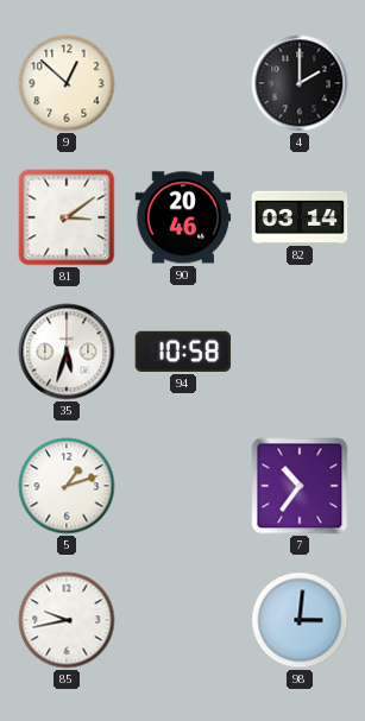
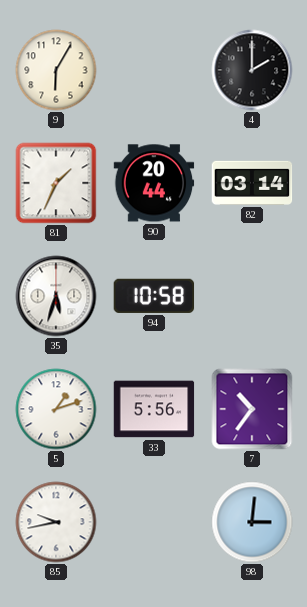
9: 12:52 -> 6:05 (56, 70)
81: 3:09 -> 1:34 (56, 183)
90: 20:46 -> 20:44 (154, 183)
33: none -> 5:56 (154, 409)
